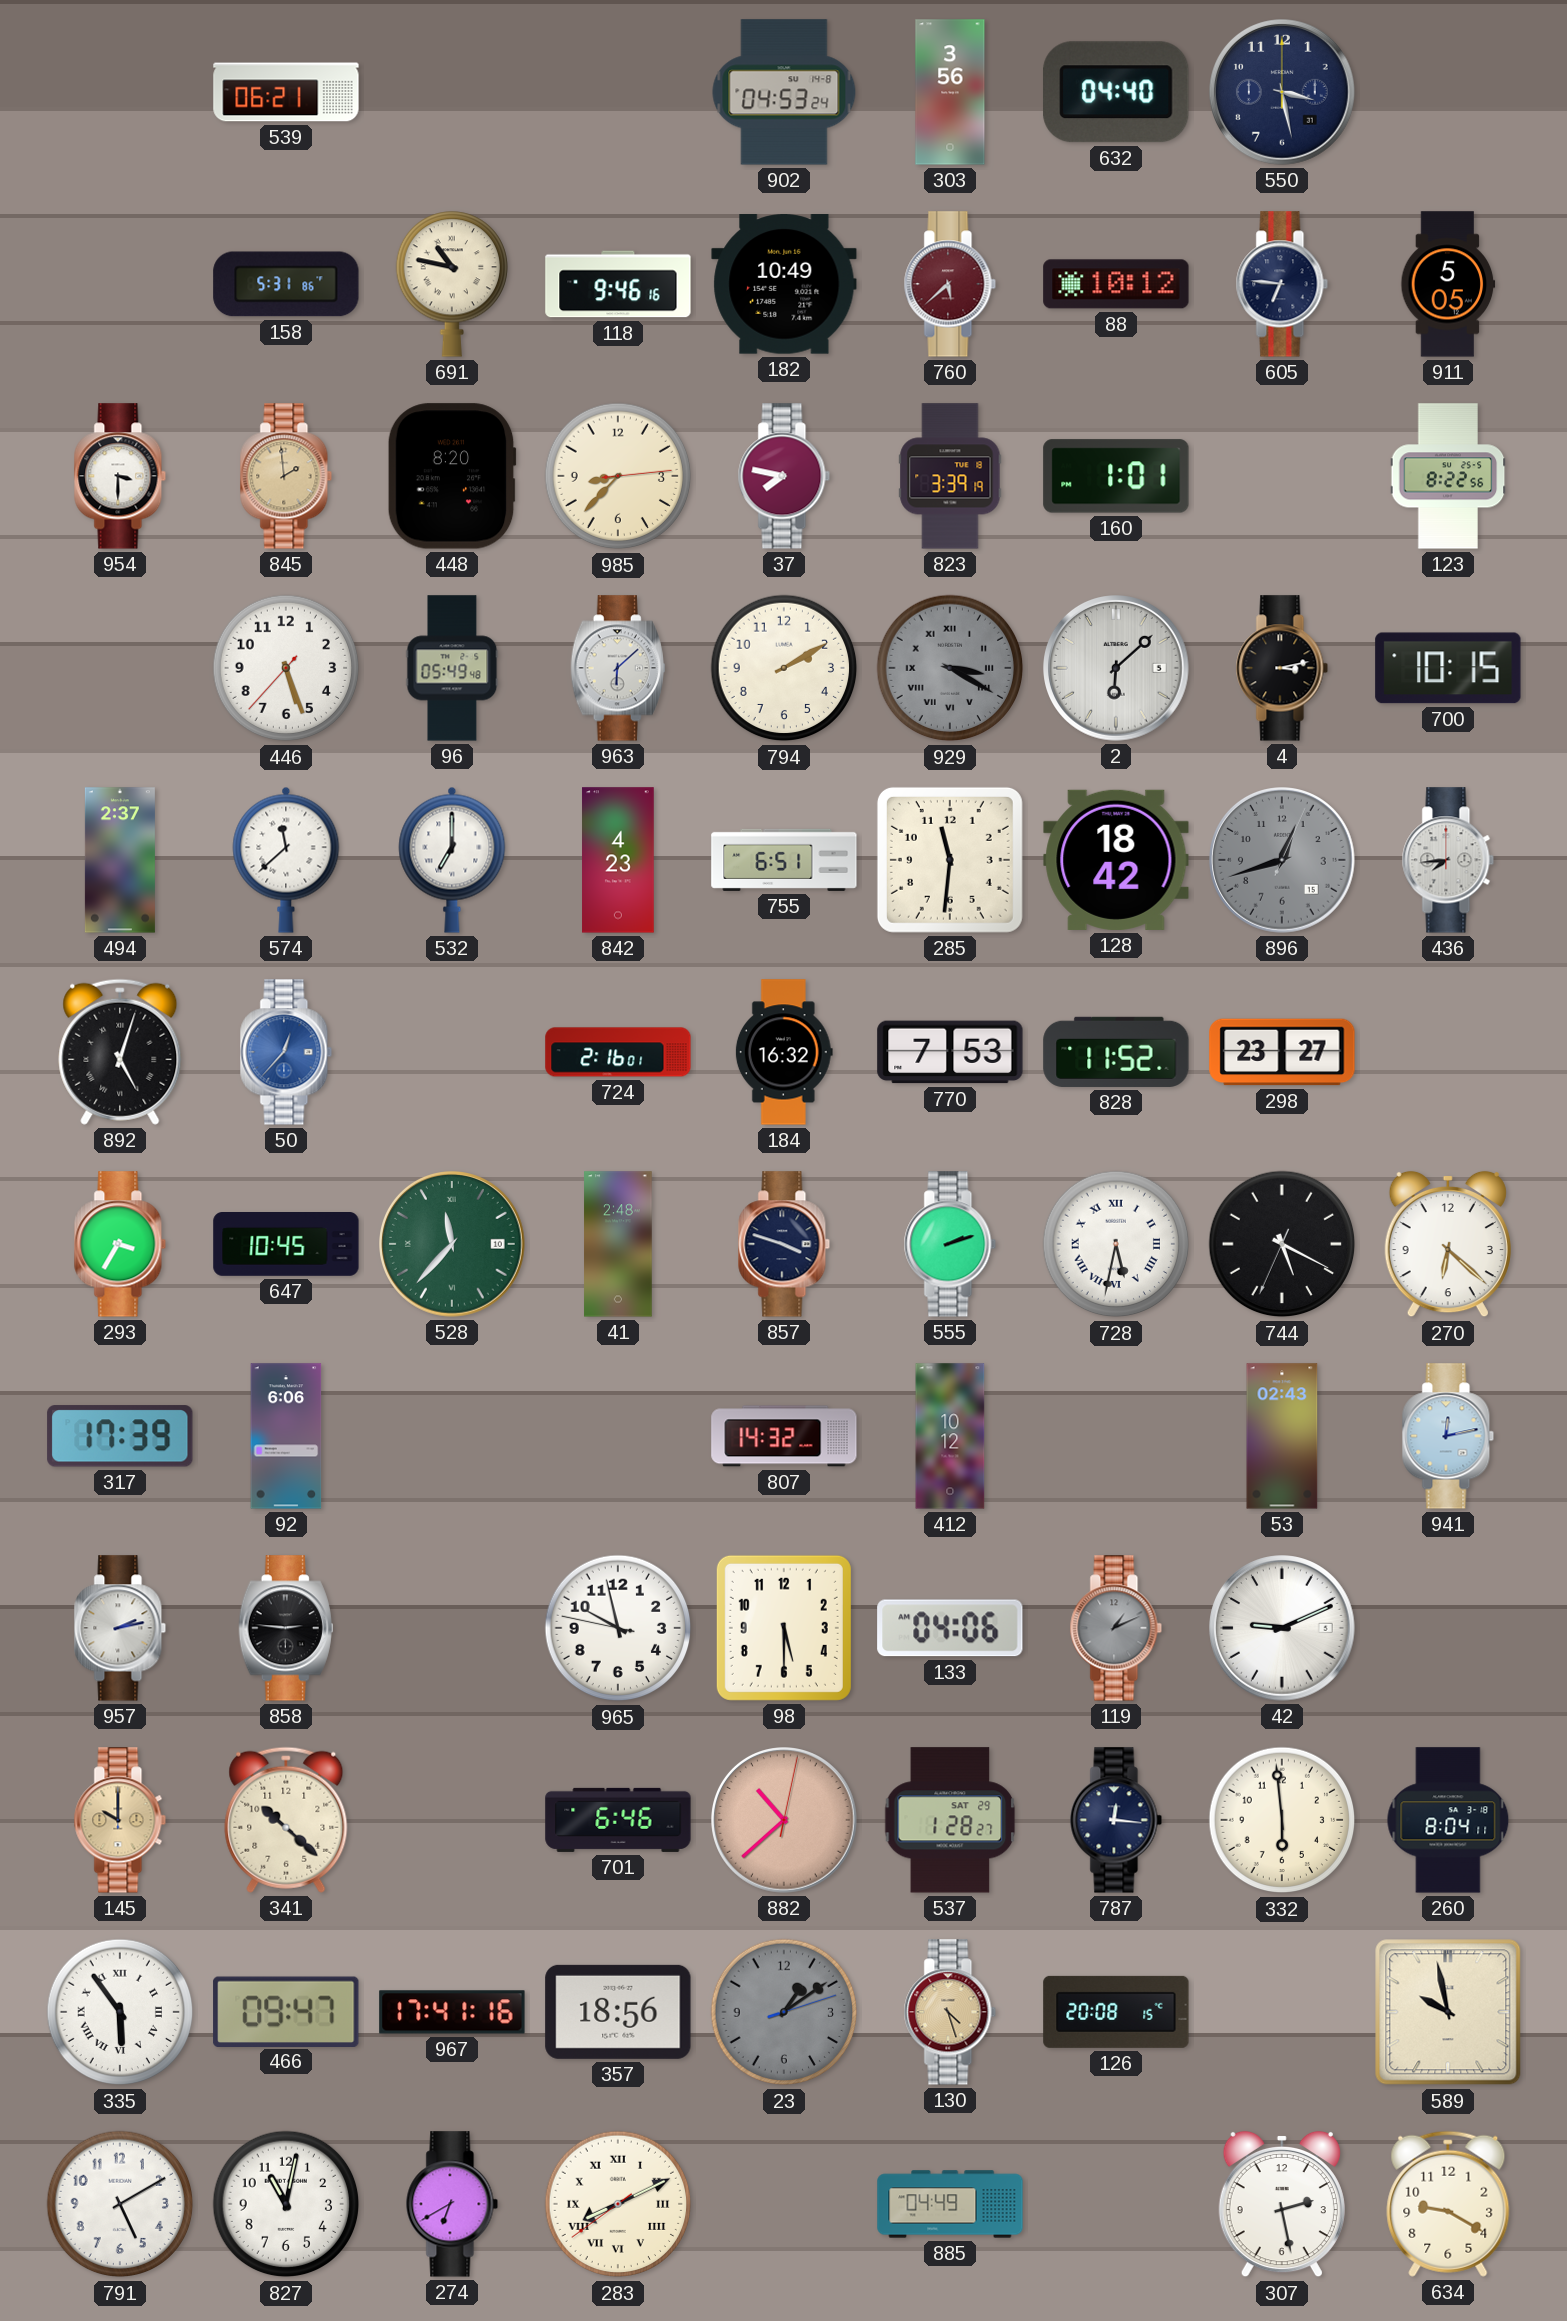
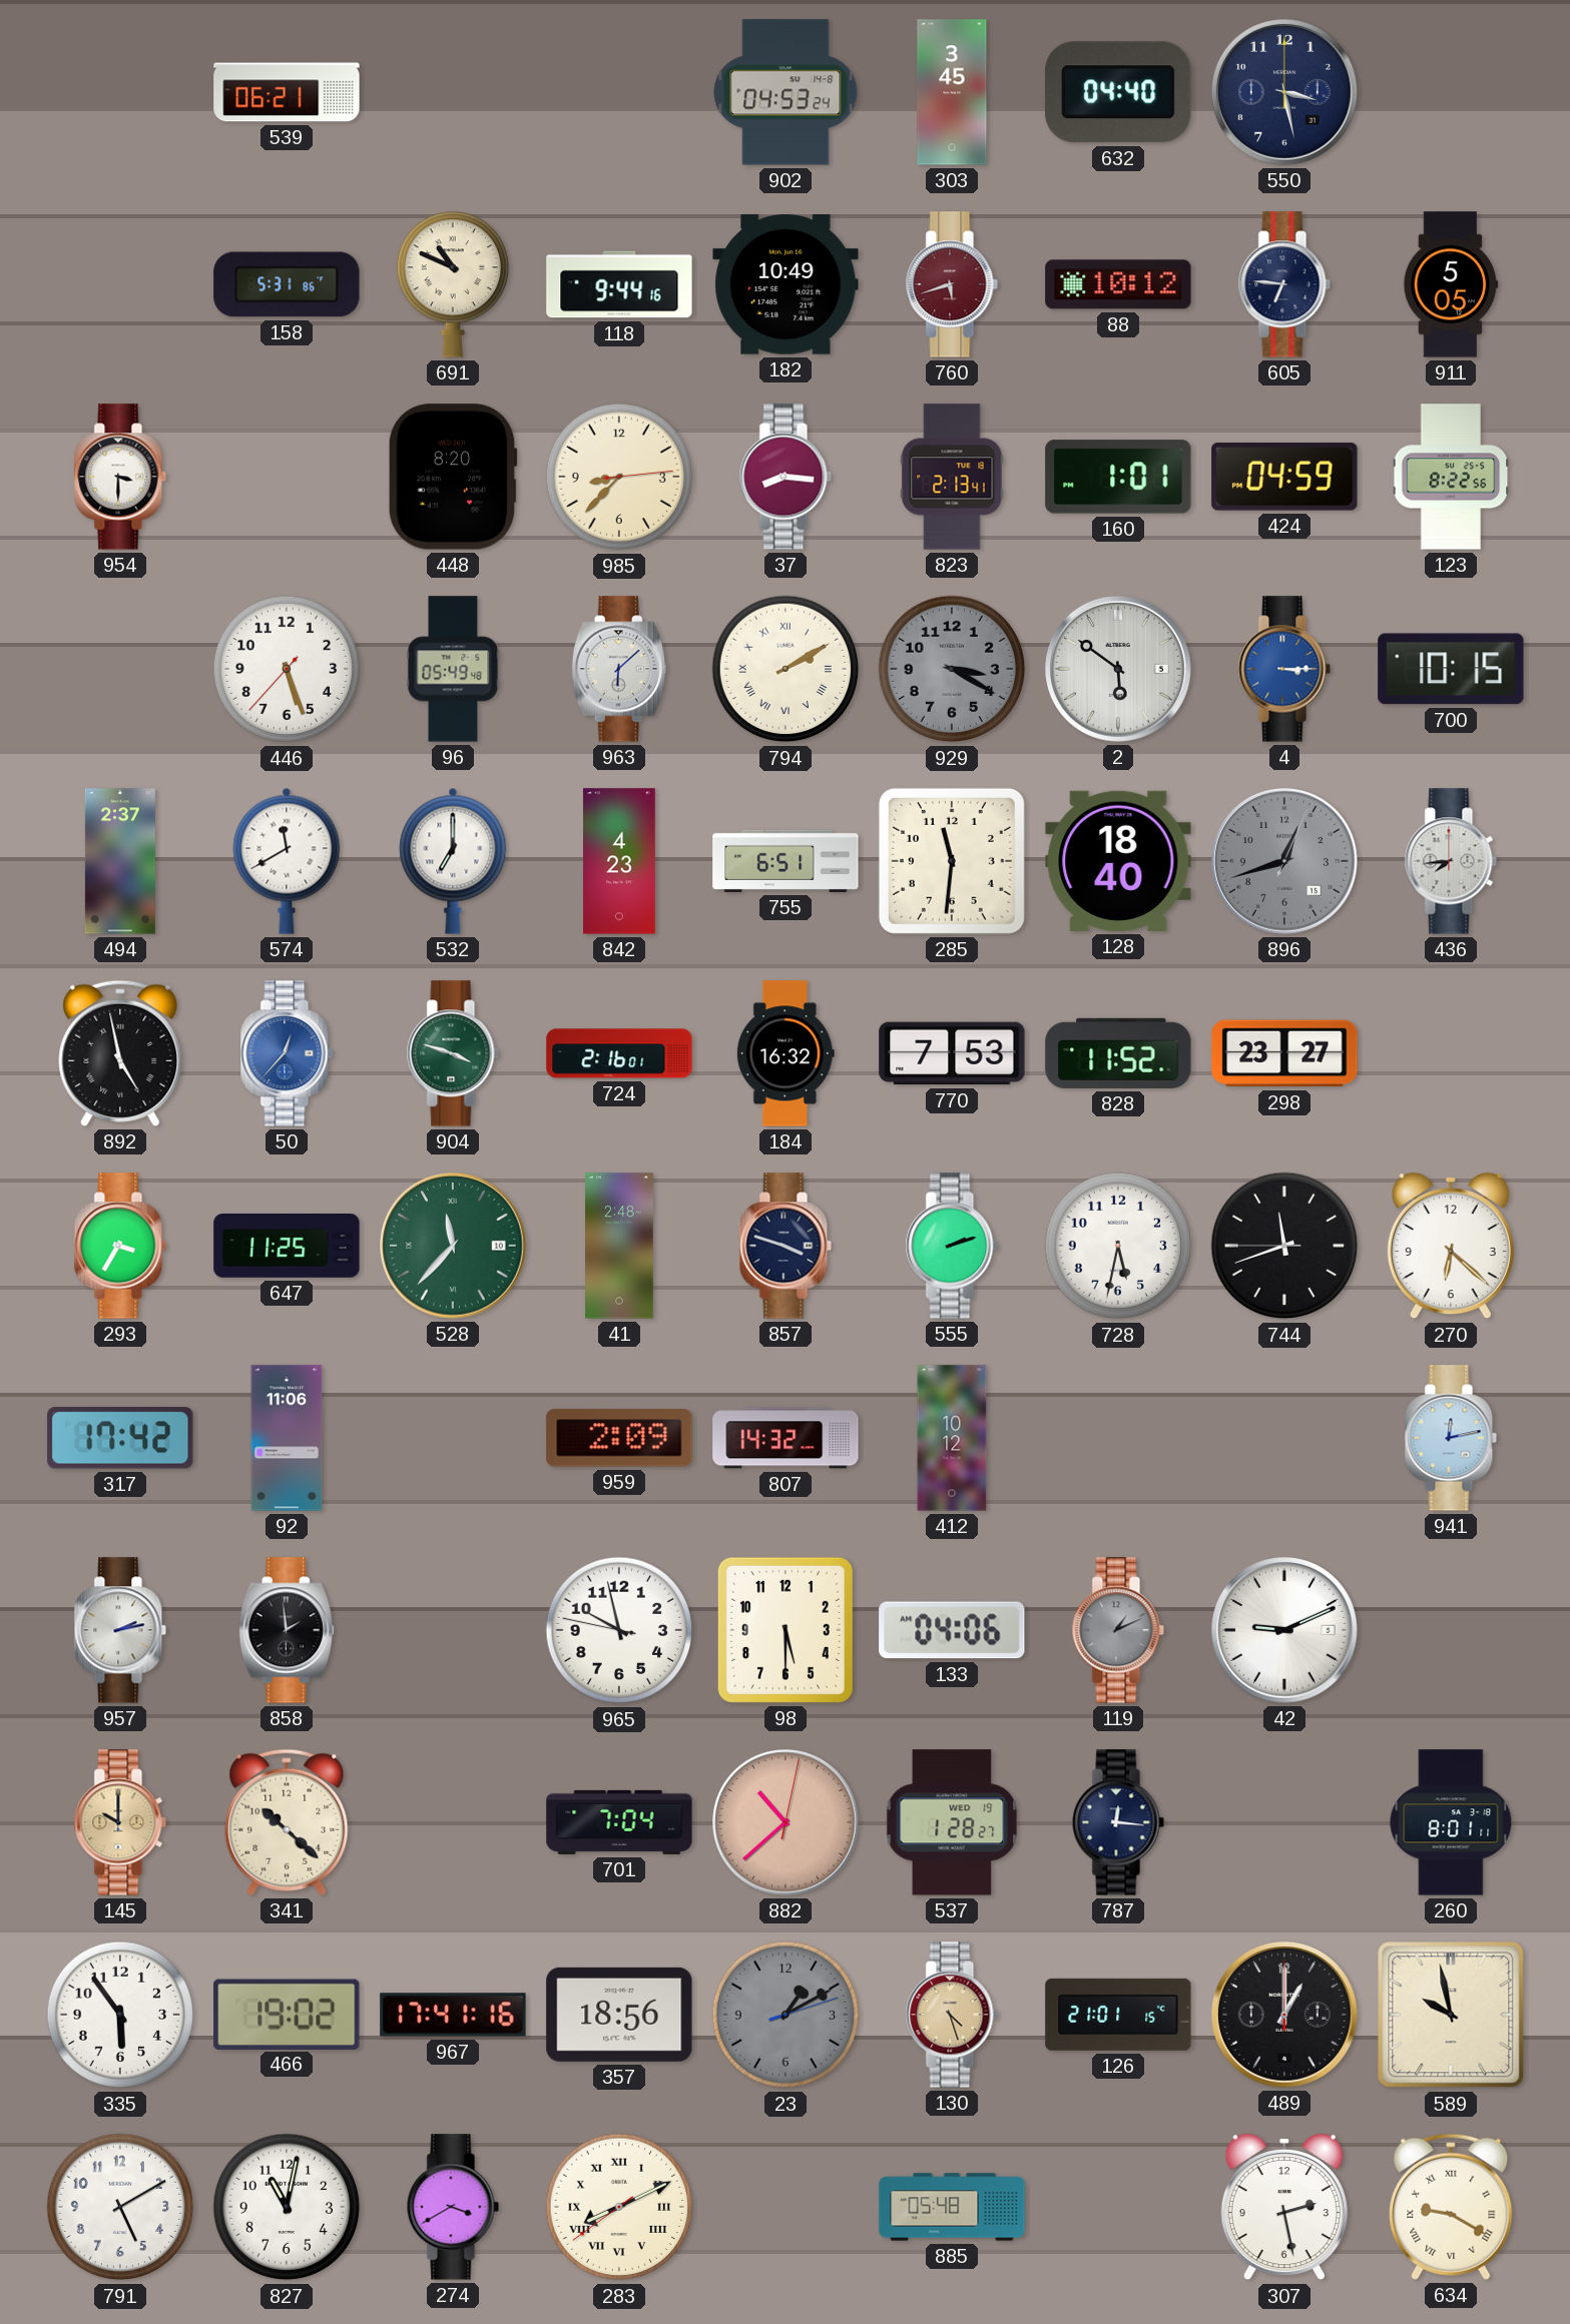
303: 3:56 -> 3:45 (952, 92)
691: 10:47 -> 10:49 (452, 284)
118: 9:46 -> 9:44 (619, 284)
760: 5:38 -> 5:42 (952, 284)
845: 1:59 -> none (286, 476)
37: 7:47 -> 8:16 (786, 477)
823: 3:39 -> 2:13 (952, 477)
424: none -> 04:59 (1284, 477)
794 numerals: Arabic -> Roman (786, 669)
929 numerals: Roman -> Arabic (952, 669)
2: 6:08 -> 5:51 (1119, 670)
4: 3:13 -> 3:15 (1284, 669)
4 dial: black -> blue (1284, 669)
574: 11:38 -> 11:40 (287, 861)
128: 18:42 -> 18:40 (1118, 861)
892: 5:03 -> 4:58 (120, 1053)
904: none -> 3:48 (453, 1053)
647: 10:45 -> 11:25 (287, 1247)
728 numerals: Roman -> Arabic (1118, 1246)
744: 5:19 -> 11:41 (1284, 1246)
317: 17:39 -> 17:42 (120, 1438)
92: 6:06 -> 11:06 (287, 1438)
959: none -> 2:09 (619, 1438)
53: 02:43 -> none (1282, 1436)
858: 2:46 -> 1:59 (287, 1630)
701: 6:46 -> 7:04 (619, 1822)
537 date: SAT 29 -> WED 19 (952, 1822)
332: 5:59 -> none (1282, 1820)
260: 8:04 -> 8:01 (1451, 1822)
335 numerals: Roman -> Arabic (120, 2015)
466: 09:47 -> 19:02 (287, 2014)
23: 1:09 -> 1:10 (786, 2015)
126: 20:08 -> 21:01 (1118, 2015)
489: none -> 1:00 (1285, 2016)
274: 6:40 -> 3:40 (453, 2207)
885: 04:49 -> 05:48 (952, 2207)
634 numerals: Arabic -> Roman (1451, 2207)
